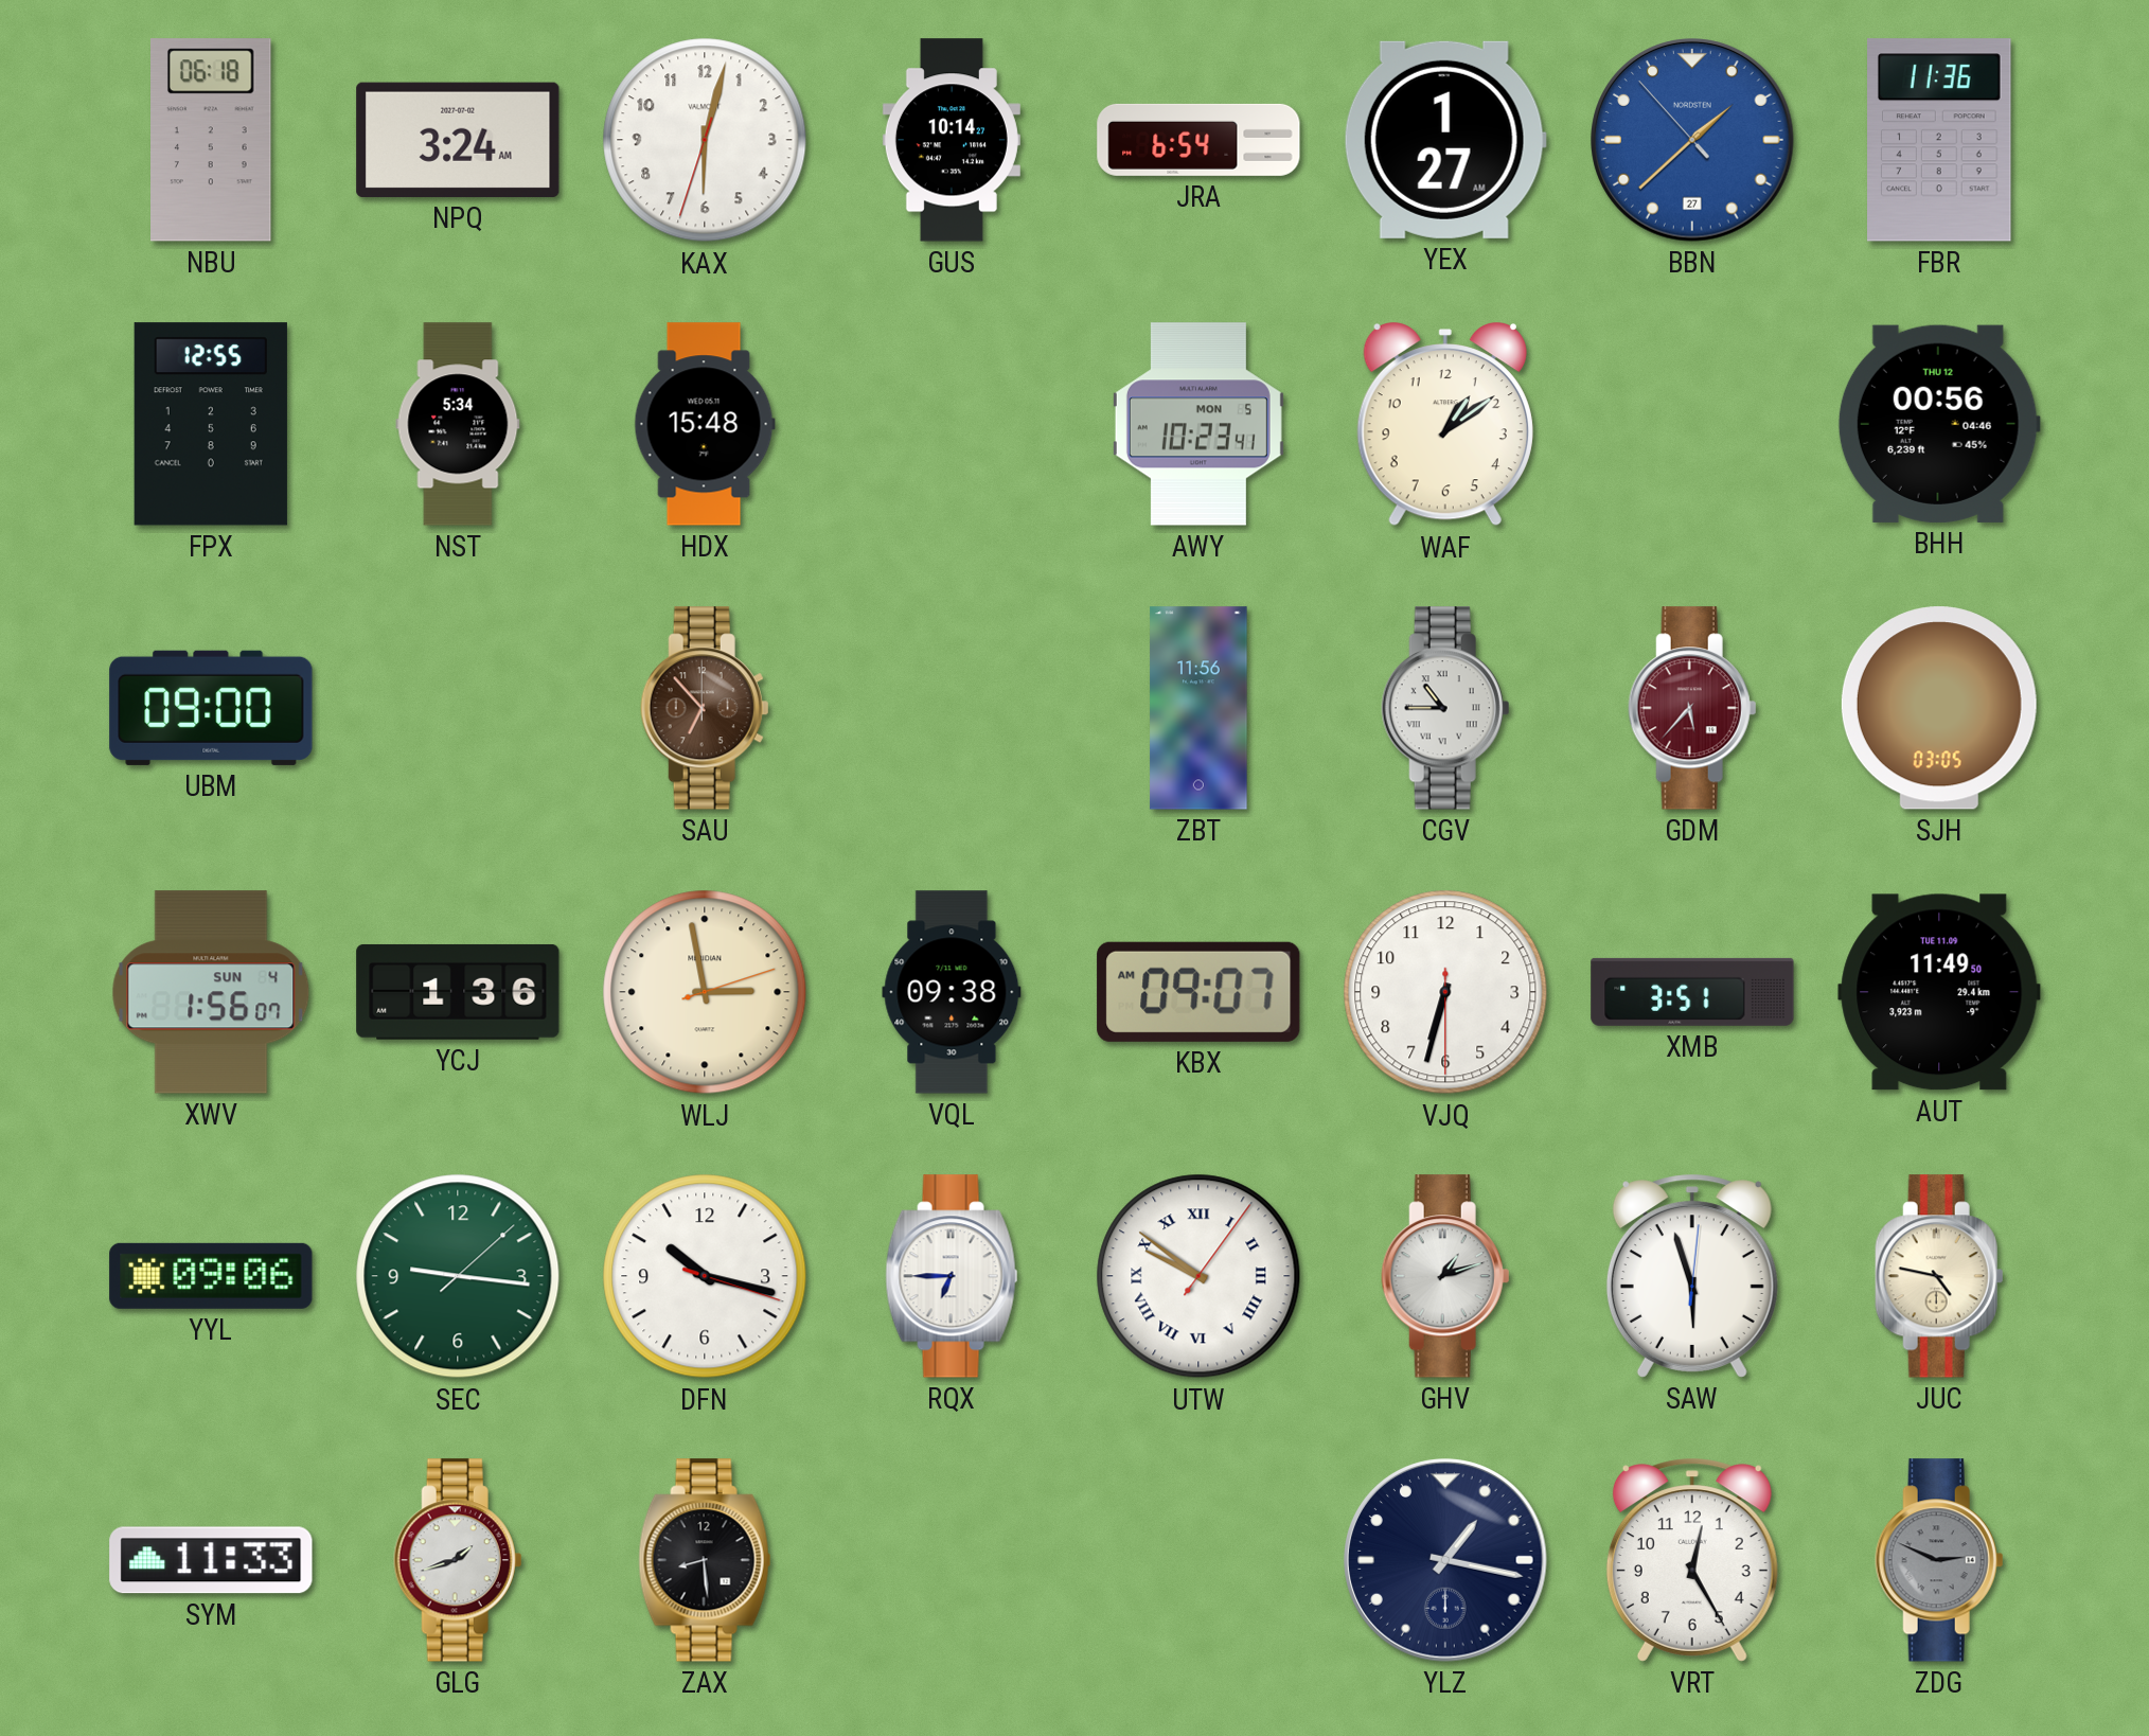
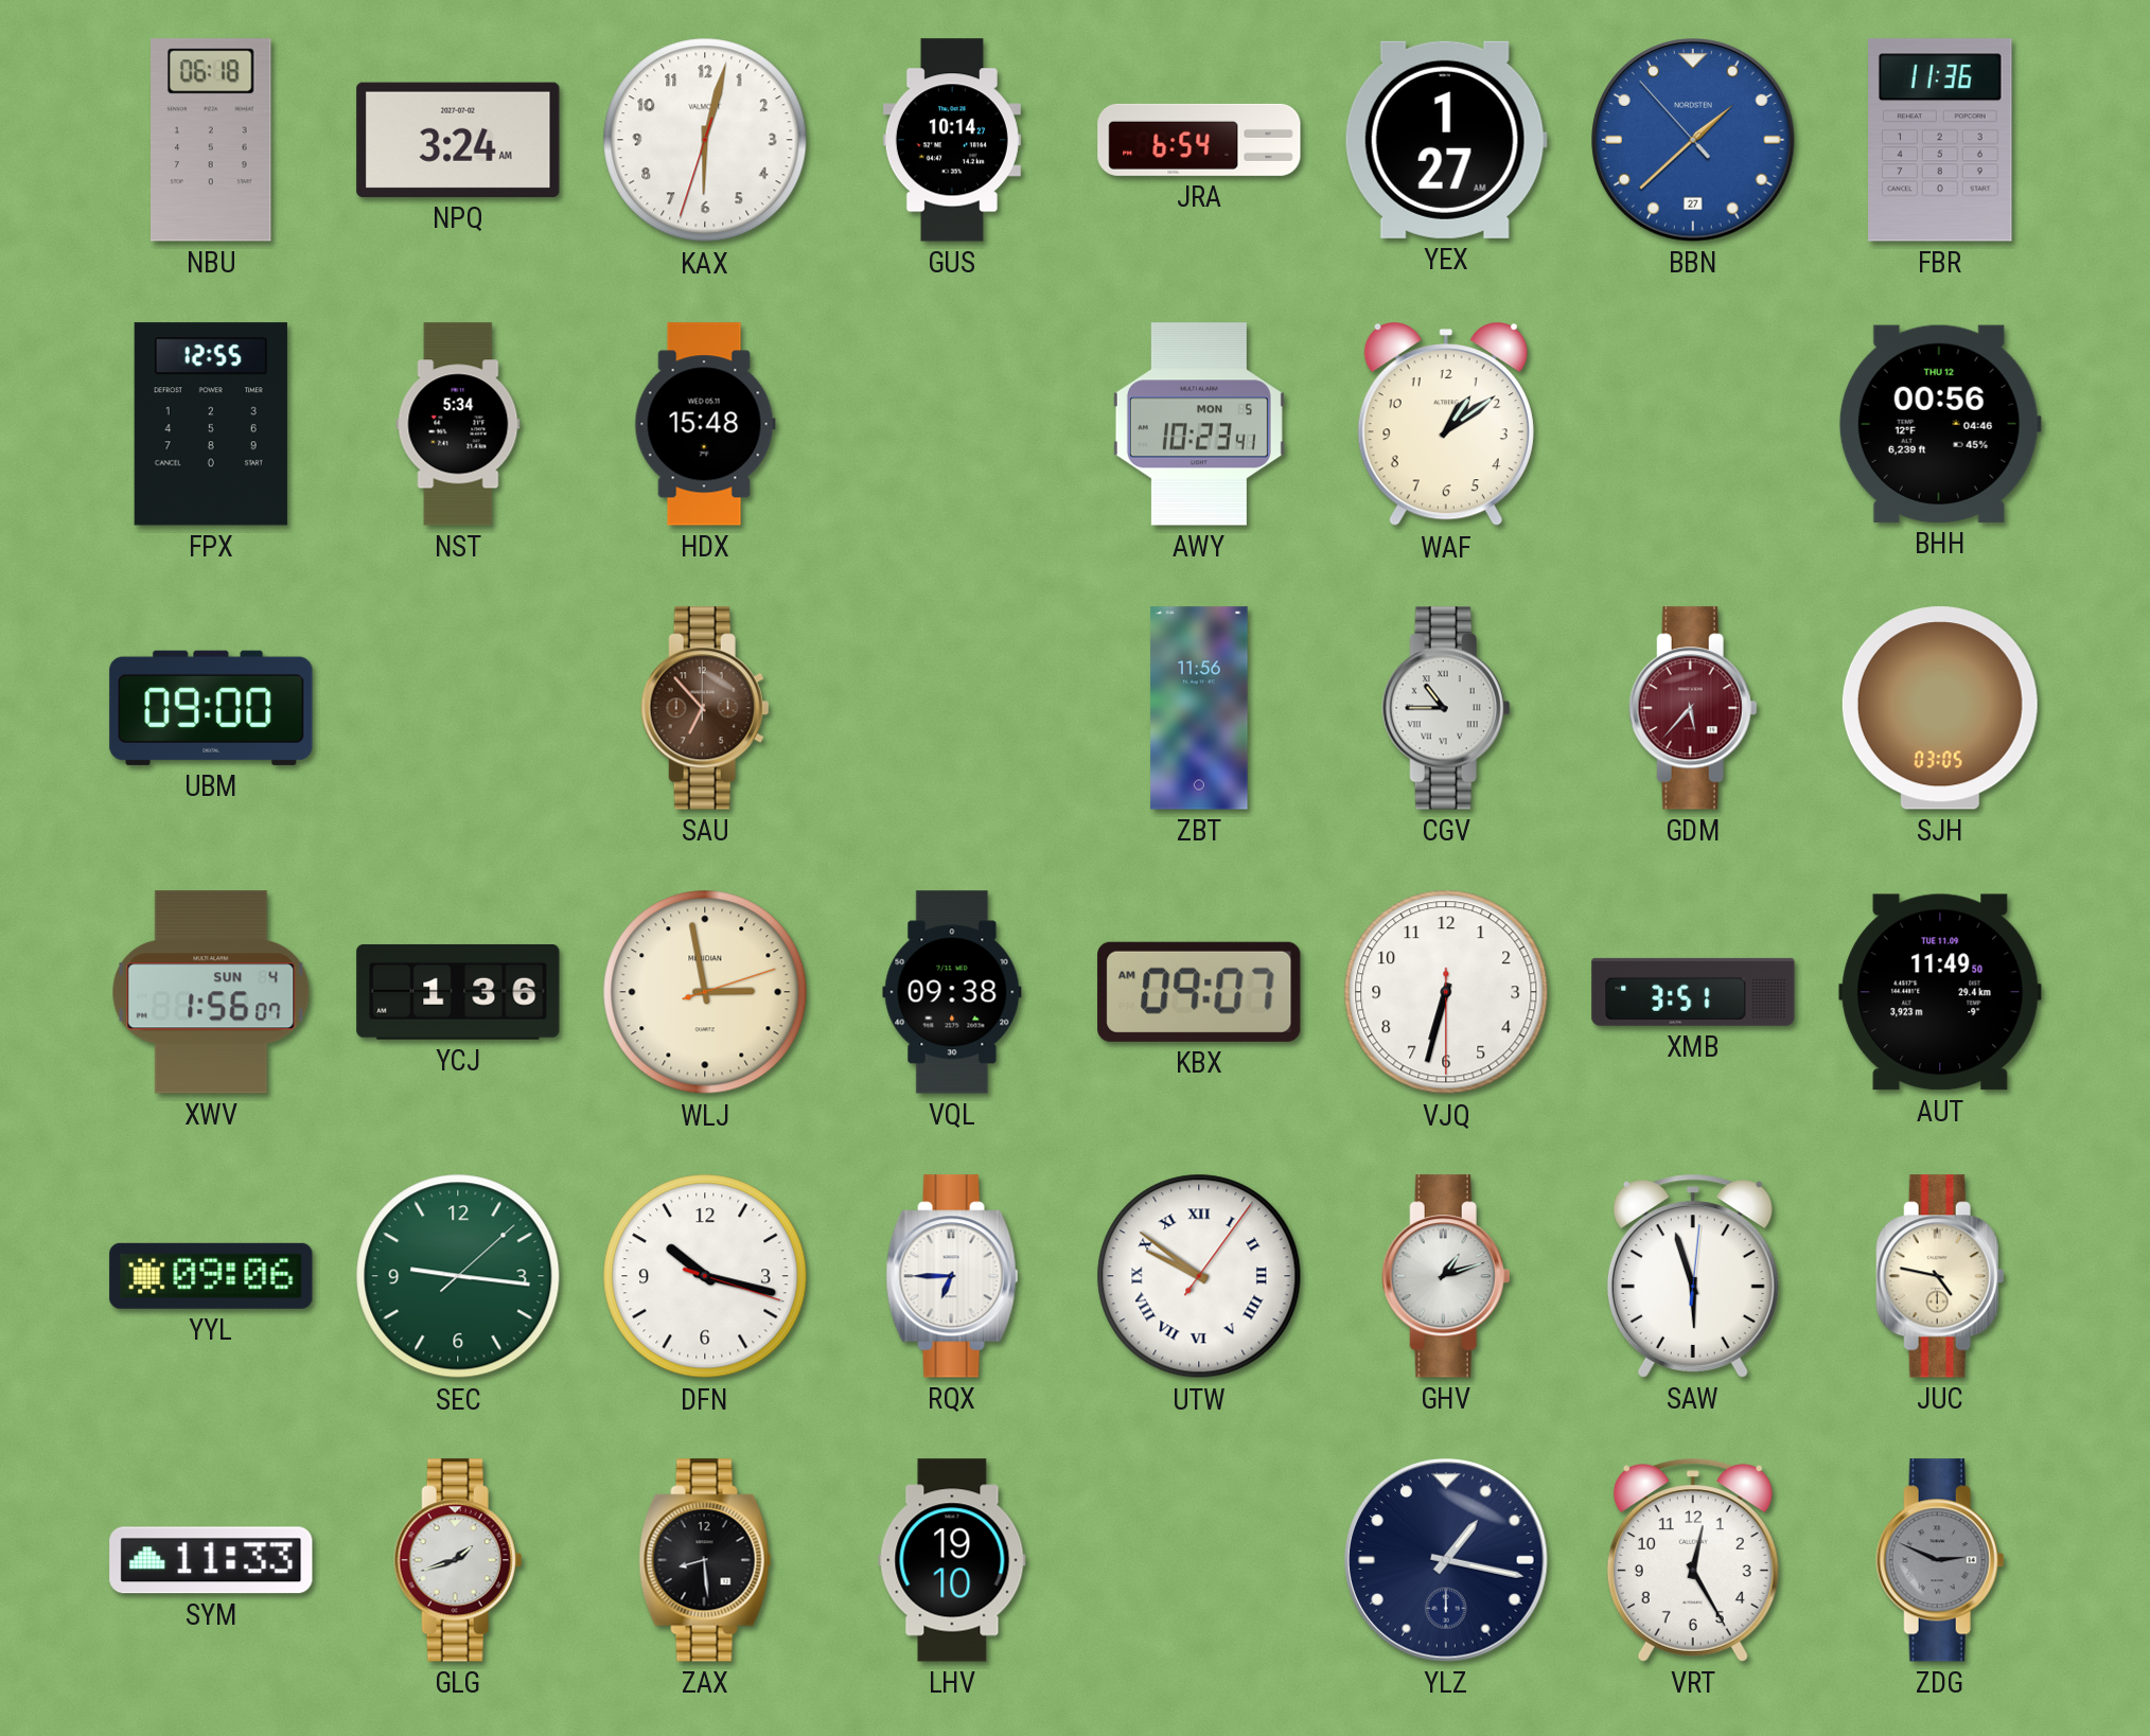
LHV: none -> 19:10 (952, 1560)
